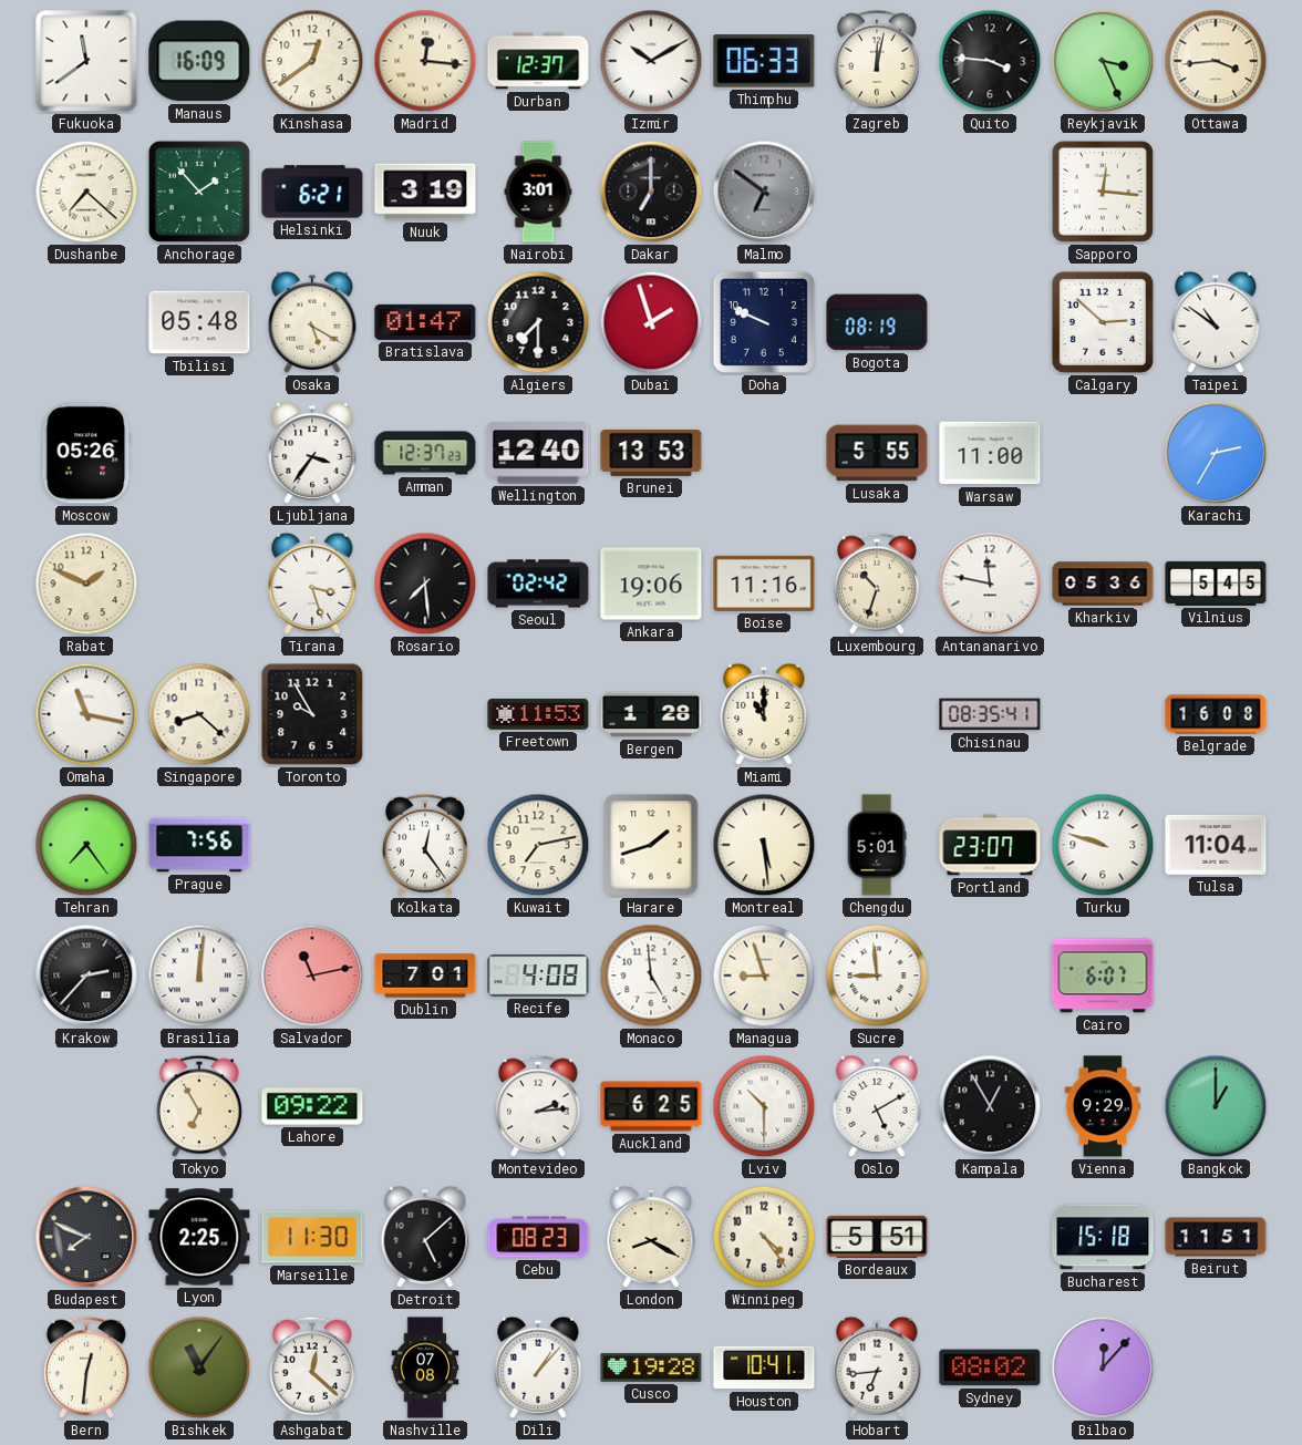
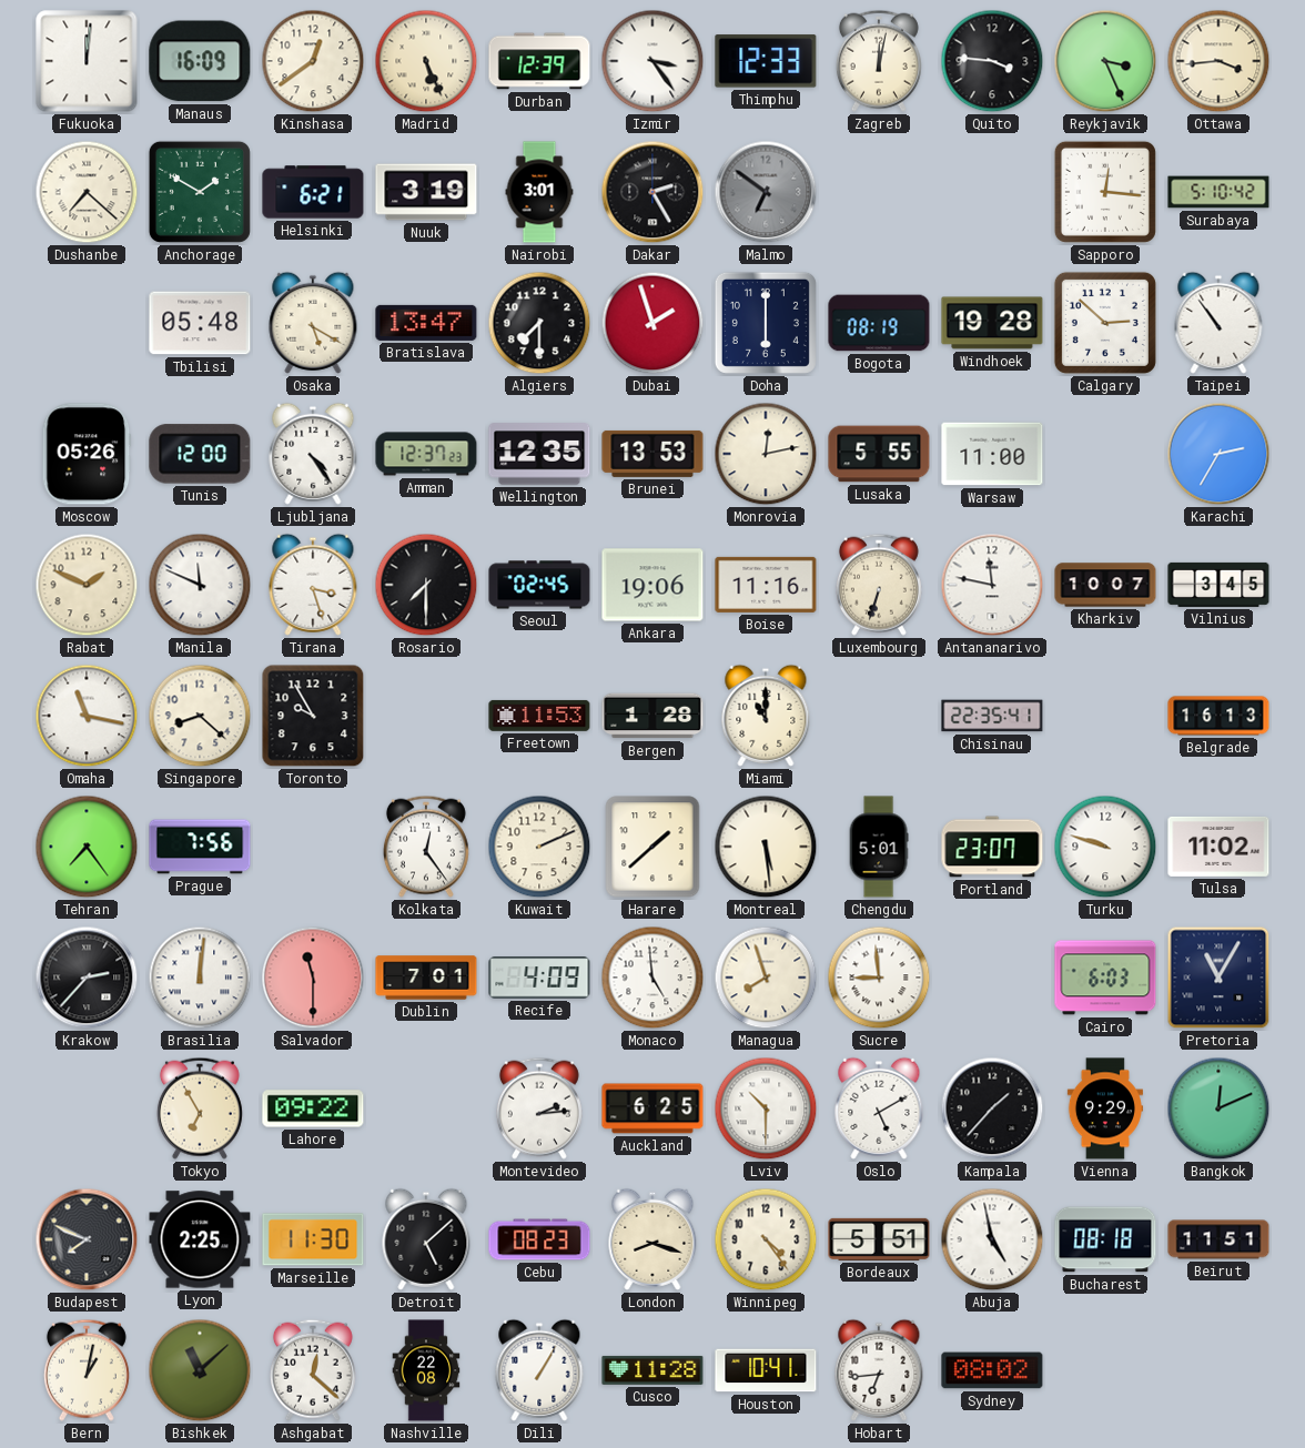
Fukuoka: 11:39 -> 12:01 (87, 61)
Madrid: 12:16 -> 5:26 (426, 61)
Durban: 12:37 -> 12:39 (539, 61)
Izmir: 10:10 -> 3:24 (652, 61)
Thimphu: 06:33 -> 12:33 (766, 61)
Anchorage: 1:53 -> 1:50 (200, 192)
Dakar: 7:00 -> 2:25 (652, 192)
Surabaya: none -> 5:10 (1218, 192)
Bratislava: 01:47 -> 13:47 (426, 323)
Doha: 9:49 -> 6:00 (766, 323)
Windhoek: none -> 19:28 (992, 323)
Taipei: 10:51 -> 10:54 (1218, 323)
Tunis: none -> 12:00 (200, 454)
Ljubljana: 3:36 -> 4:24 (313, 454)
Wellington: 12:40 -> 12:35 (539, 454)
Monrovia: none -> 12:13 (766, 454)
Manila: none -> 11:49 (200, 585)
Rosario: 7:29 -> 7:30 (426, 585)
Seoul: 02:42 -> 02:45 (539, 585)
Luxembourg: 10:33 -> 6:33 (879, 585)
Kharkiv: 05:36 -> 10:07 (1105, 585)
Vilnius: 5:45 -> 3:45 (1218, 585)
Chisinau: 08:35 -> 22:35 (992, 716)
Belgrade: 16:08 -> 16:13 (1218, 716)
Kuwait: 7:13 -> 2:11 (539, 847)
Harare: 1:42 -> 1:38 (652, 847)
Tulsa: 11:04 -> 11:02 (1218, 847)
Salvador: 11:13 -> 11:30 (313, 978)
Recife: 4:08 -> 4:09 (539, 978)
Managua: 8:57 -> 7:57 (766, 978)
Cairo: 6:07 -> 6:03 (1105, 978)
Pretoria: none -> 11:05 (1218, 978)
Kampala: 12:55 -> 1:37 (992, 1108)
Bangkok: 1:00 -> 12:11 (1218, 1108)
London: 8:20 -> 8:18 (652, 1239)
Abuja: none -> 4:58 (992, 1239)
Bucharest: 15:18 -> 08:18 (1105, 1239)
Bern: 12:31 -> 1:02 (87, 1370)
Bishkek: 11:06 -> 11:08 (200, 1370)
Nashville: 07:08 -> 22:08 (426, 1370)
Dili: 1:07 -> 1:05 (539, 1370)
Cusco: 19:28 -> 11:28 (652, 1370)
Bilbao: 12:07 -> none (1103, 1367)
